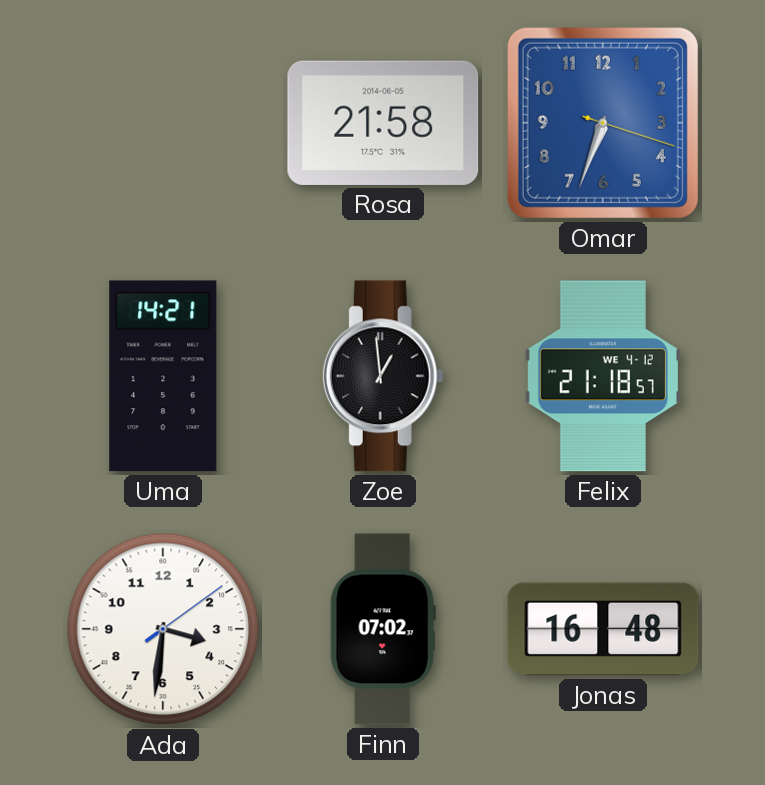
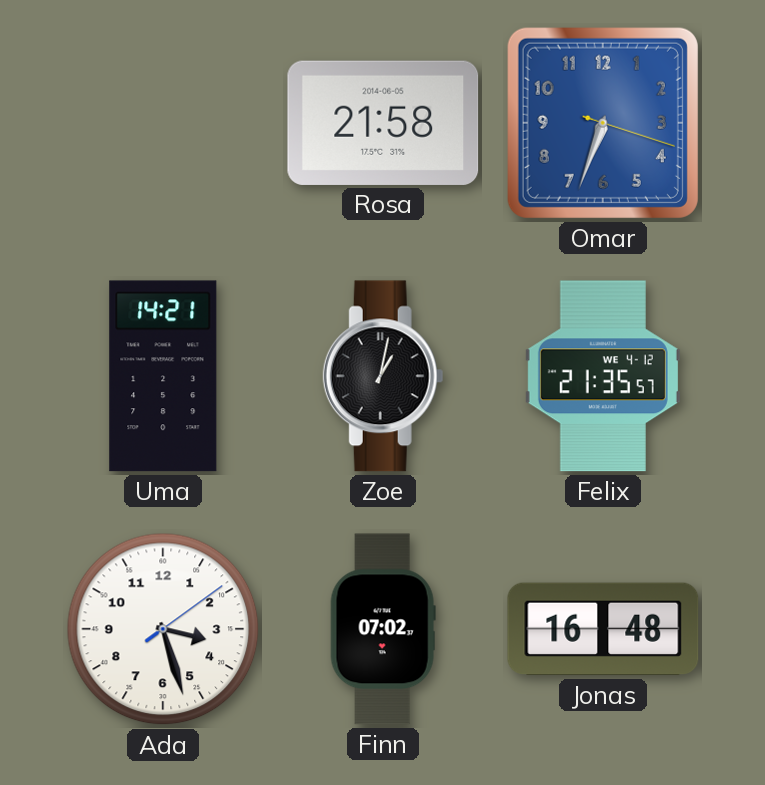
Zoe: 12:59 -> 1:02 (383, 376)
Felix: 21:18 -> 21:35 (603, 376)
Ada: 3:31 -> 3:27 (163, 629)
